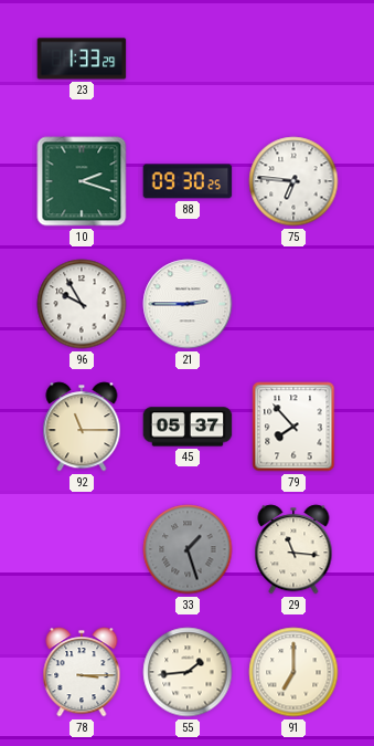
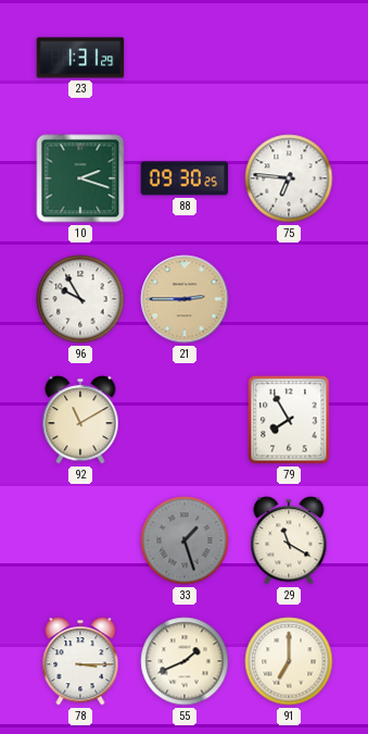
23: 1:33 -> 1:31 (80, 58)
21 dial: white -> champagne (185, 299)
92: 11:15 -> 11:10 (80, 420)
45: 05:37 -> none (188, 427)
79: 7:53 -> 7:55 (289, 420)
29: 11:16 -> 11:20 (289, 540)
55: 1:44 -> 1:41 (185, 661)
